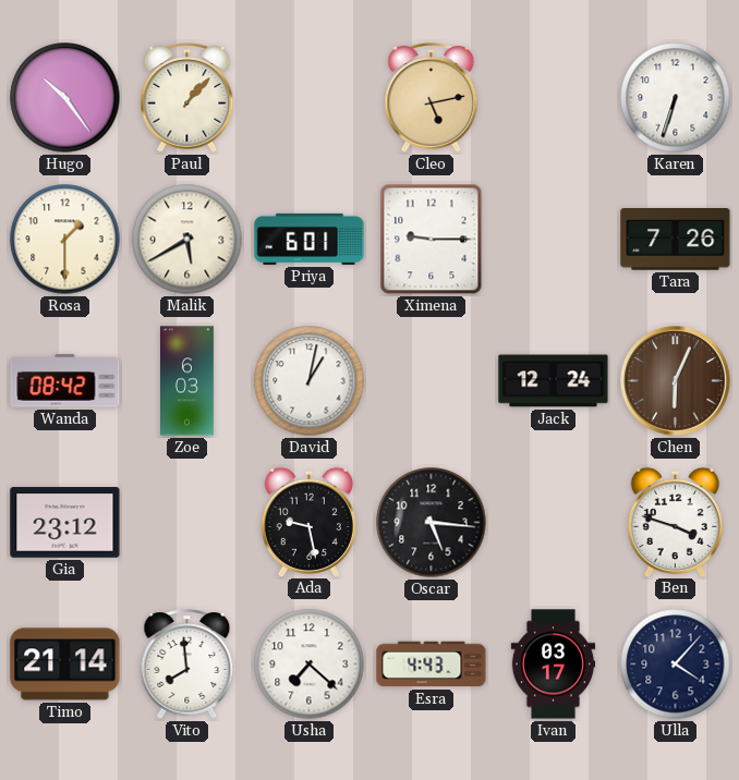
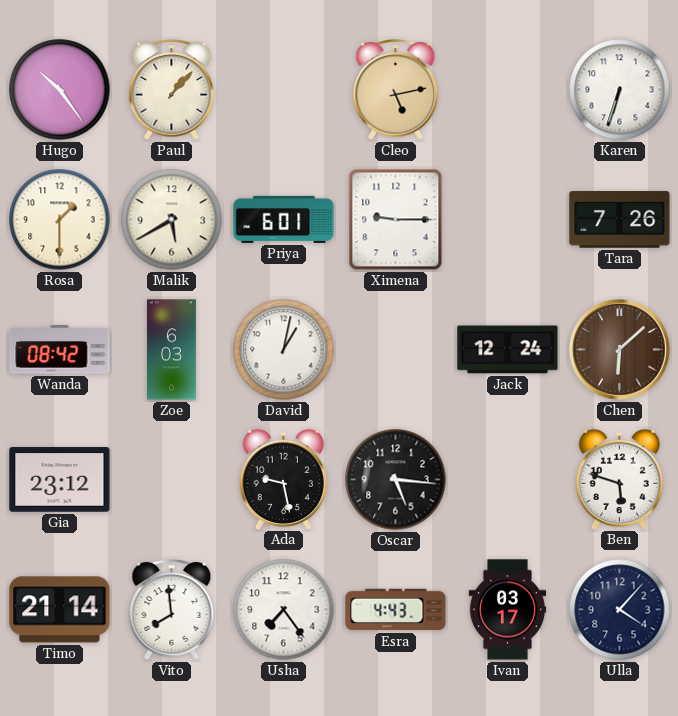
Chen: 6:04 -> 6:08 (620, 350)
Ben: 3:48 -> 5:48 (619, 479)
Usha: 7:22 -> 7:24 (284, 610)
